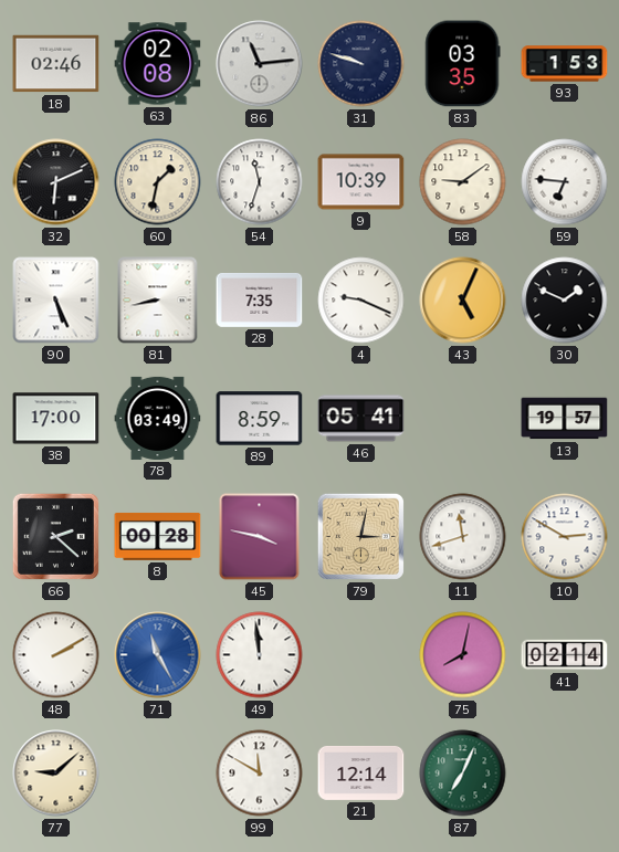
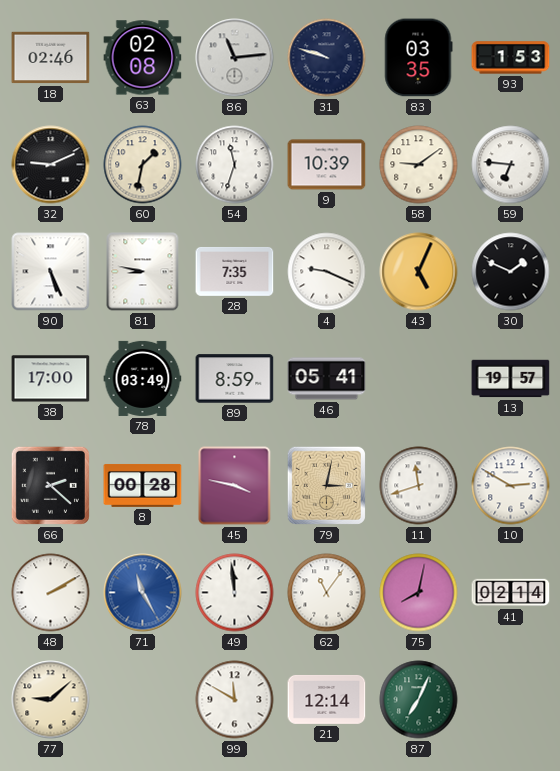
32: 6:11 -> 9:11 (51, 165)
81: 8:43 -> 8:47 (143, 272)
62: none -> 11:06 (327, 593)
